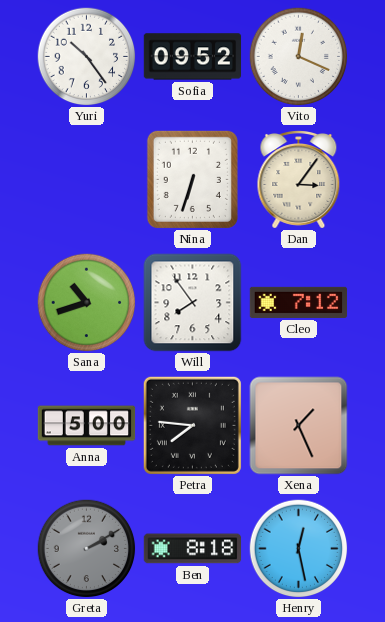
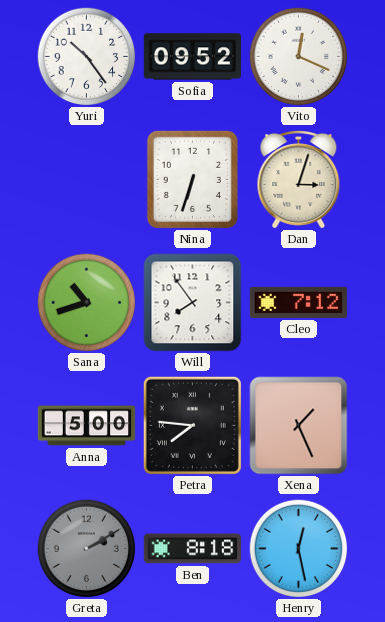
Dan: 3:06 -> 3:03 (299, 180)
